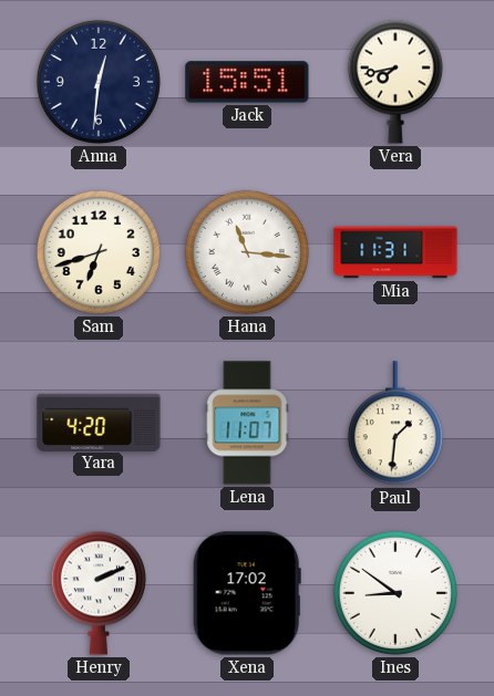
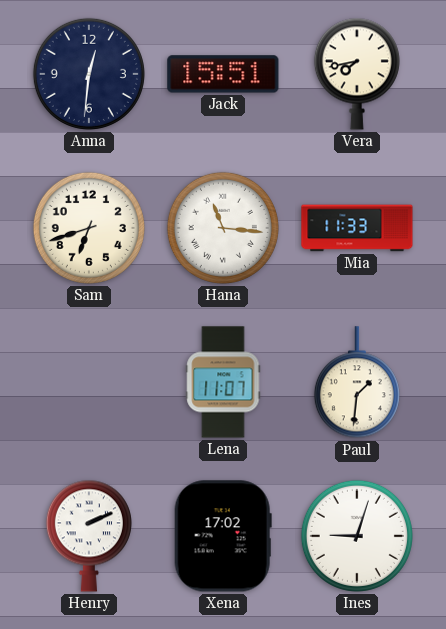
Mia: 11:31 -> 11:33 (357, 228)
Yara: 4:20 -> none (99, 422)
Ines: 8:51 -> 9:03 (357, 536)
